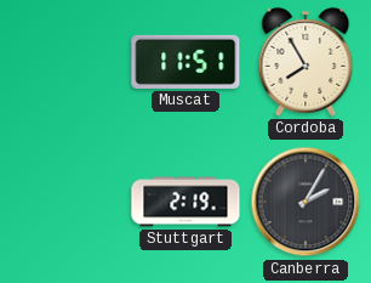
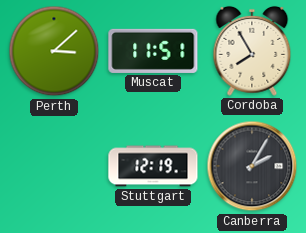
Perth: none -> 3:08 (54, 51)
Stuttgart: 2:19 -> 12:19 (153, 166)
